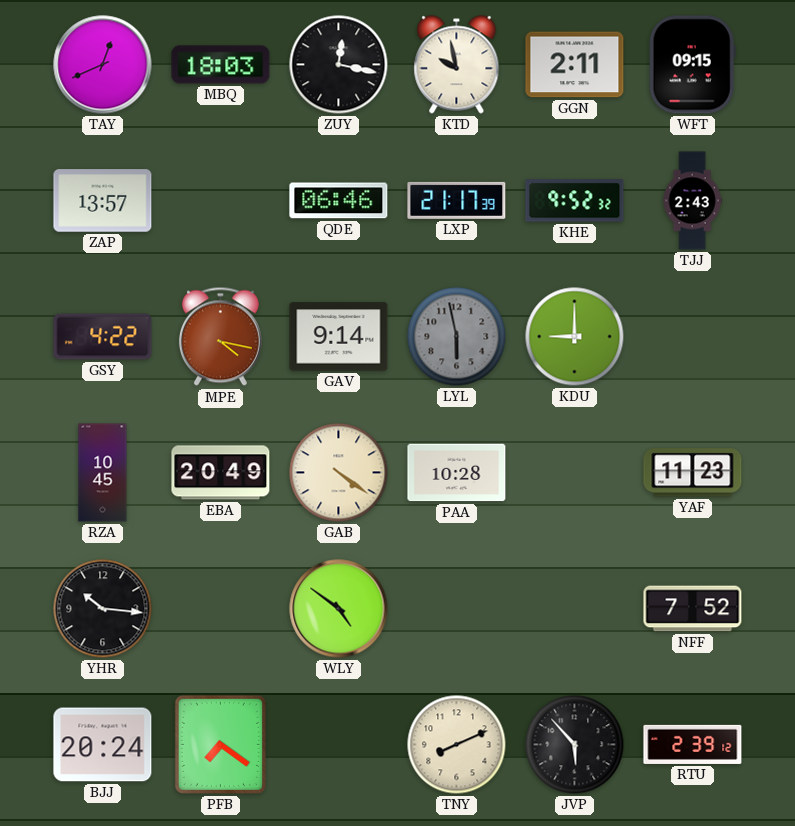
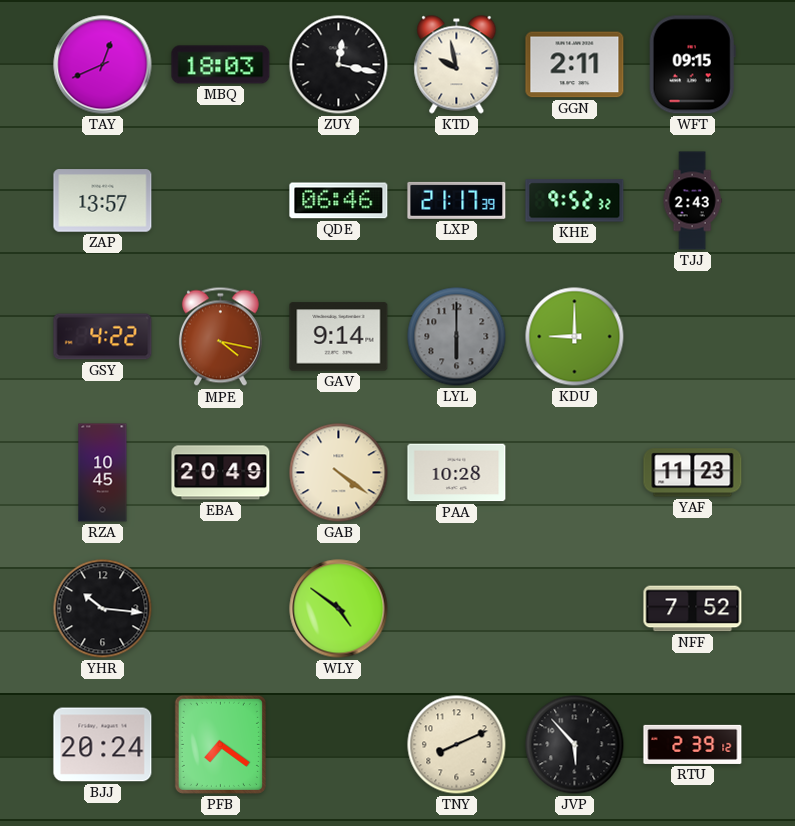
LYL: 5:58 -> 6:00 (457, 337)
